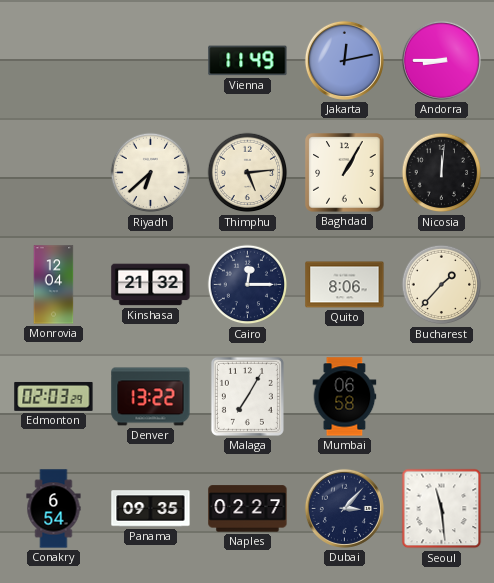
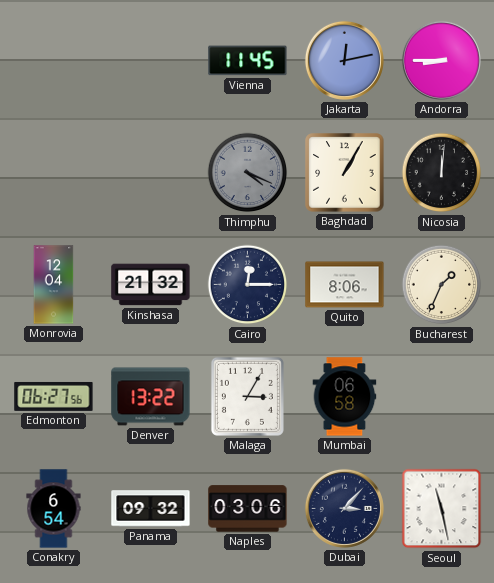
Vienna: 11:49 -> 11:45 (248, 61)
Riyadh: 6:38 -> none (151, 173)
Thimphu: 5:14 -> 4:19 (248, 173)
Thimphu dial: cream -> grey (248, 173)
Bucharest: 1:37 -> 1:34 (442, 285)
Edmonton: 02:03 -> 06:27 (54, 396)
Malaga: 7:05 -> 3:05 (247, 396)
Panama: 09:35 -> 09:32 (151, 509)
Naples: 02:27 -> 03:06 (248, 509)
Seoul: 11:29 -> 11:28 (442, 509)
